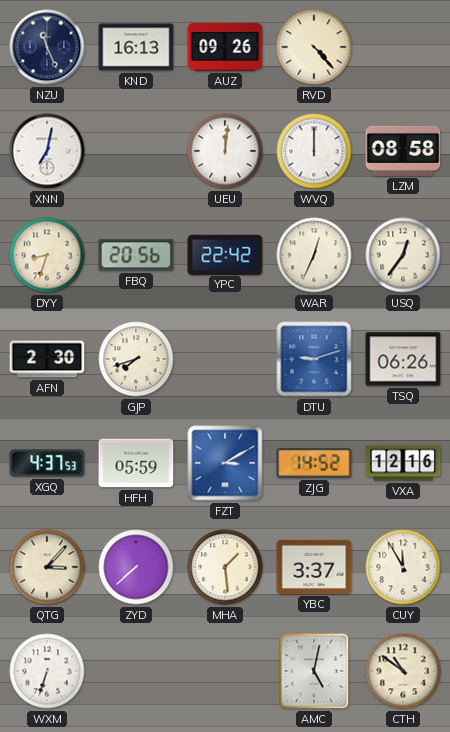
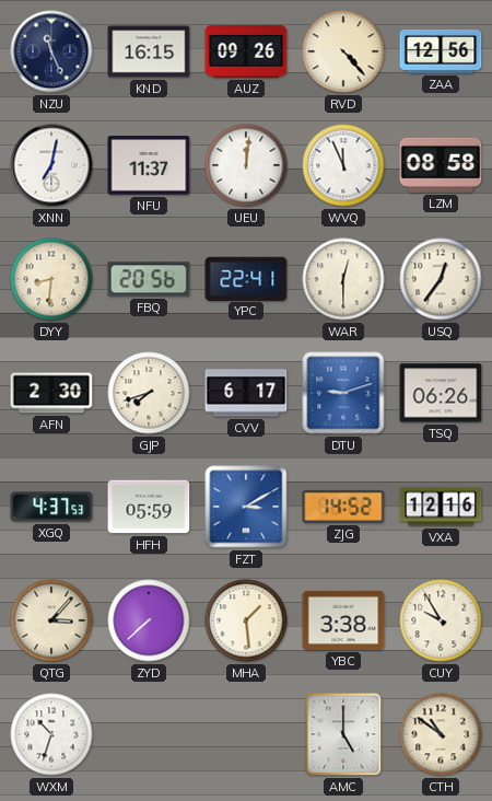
KND: 16:13 -> 16:15 (149, 51)
ZAA: none -> 12:56 (441, 51)
NFU: none -> 11:37 (149, 165)
WVQ: 12:00 -> 11:56 (343, 165)
DYY: 8:33 -> 8:31 (51, 279)
YPC: 22:42 -> 22:41 (246, 278)
WAR: 12:34 -> 12:30 (343, 279)
CVV: none -> 6:17 (246, 393)
YBC: 3:37 -> 3:38 (343, 620)
CUY: 11:55 -> 9:55 (441, 620)
WXM: 6:33 -> 10:33 (51, 734)
AMC: 5:02 -> 5:00 (343, 734)
